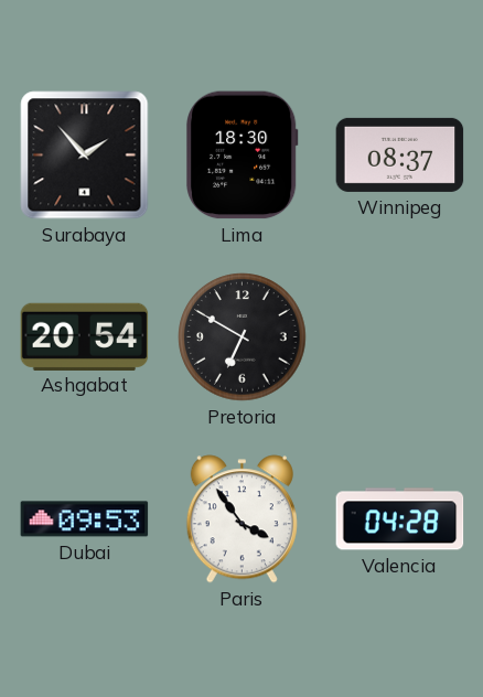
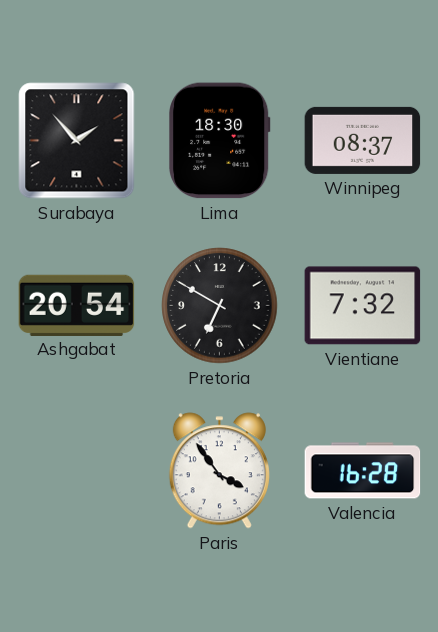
Vientiane: none -> 7:32 (363, 306)
Dubai: 09:53 -> none (85, 519)
Valencia: 04:28 -> 16:28 (363, 471)
